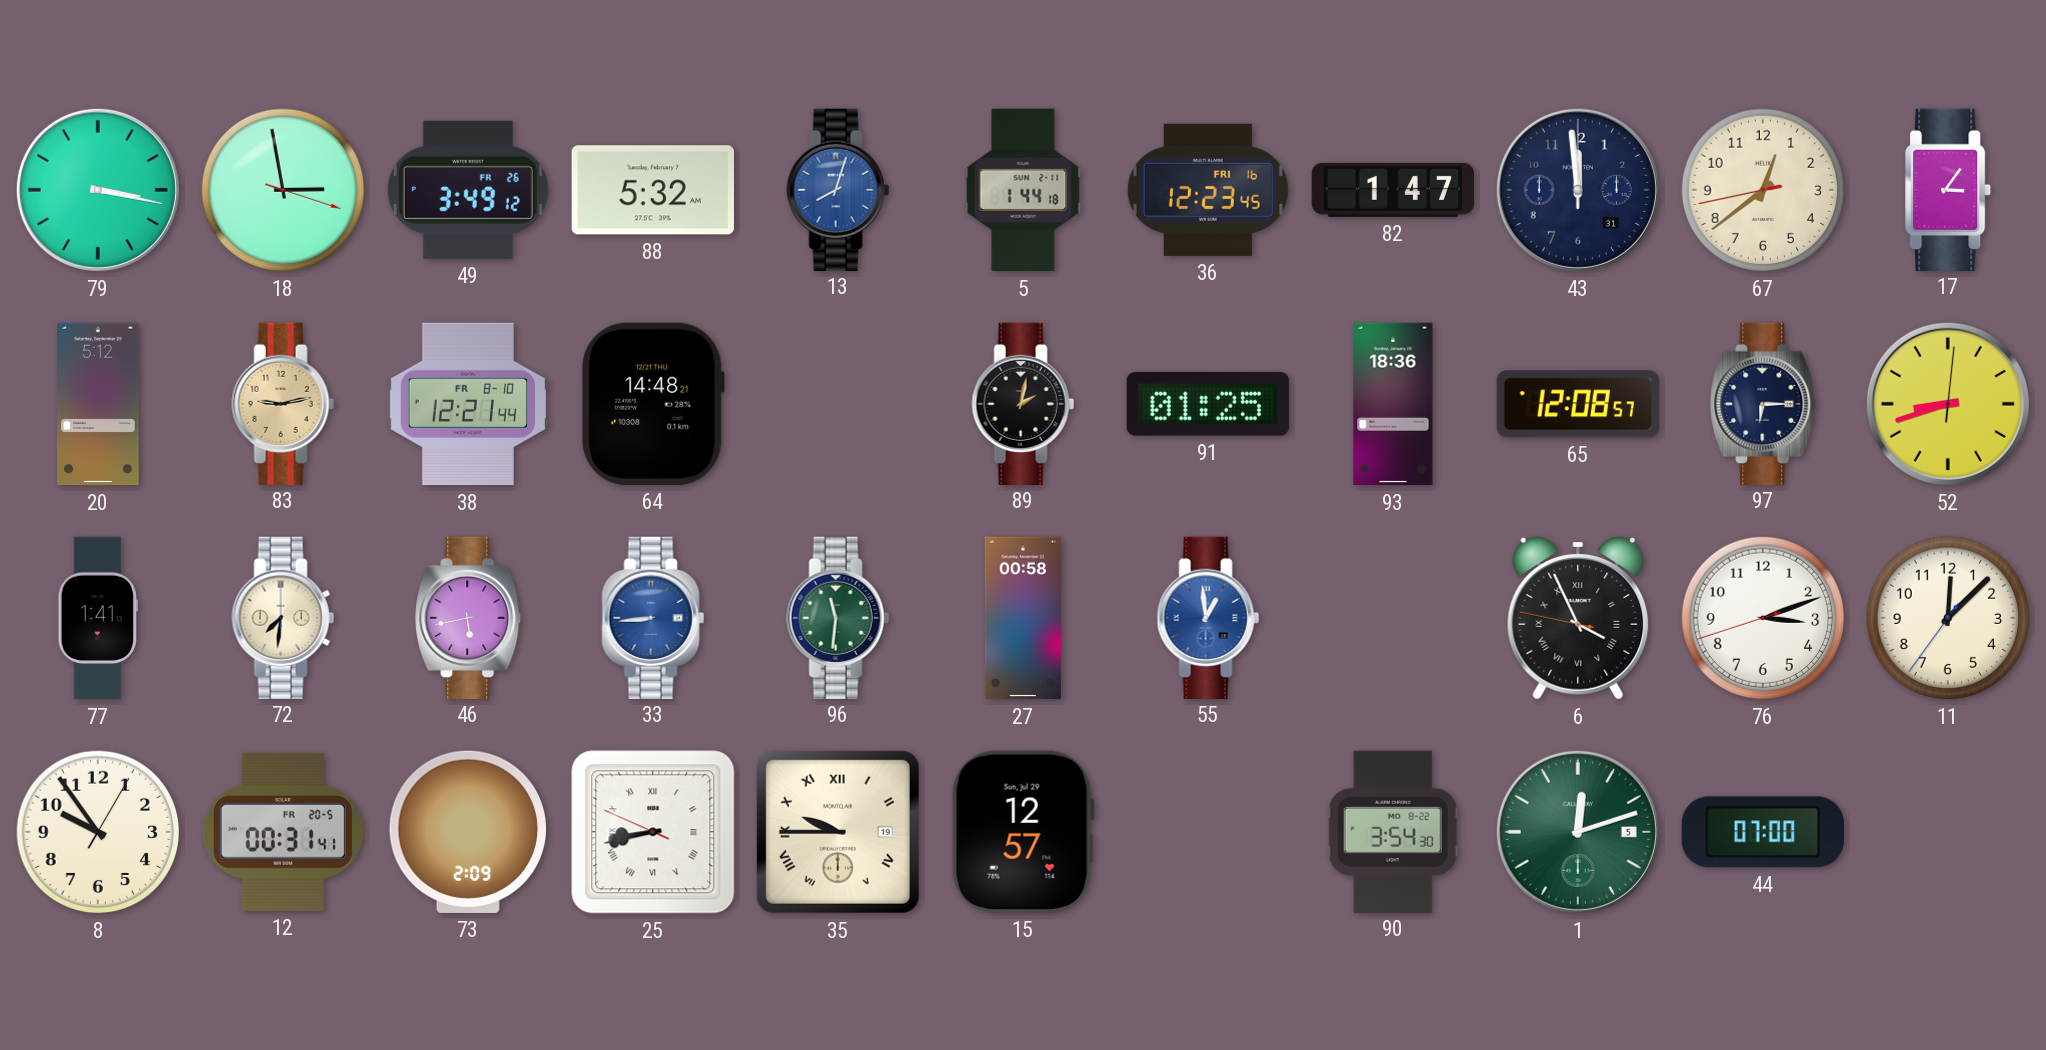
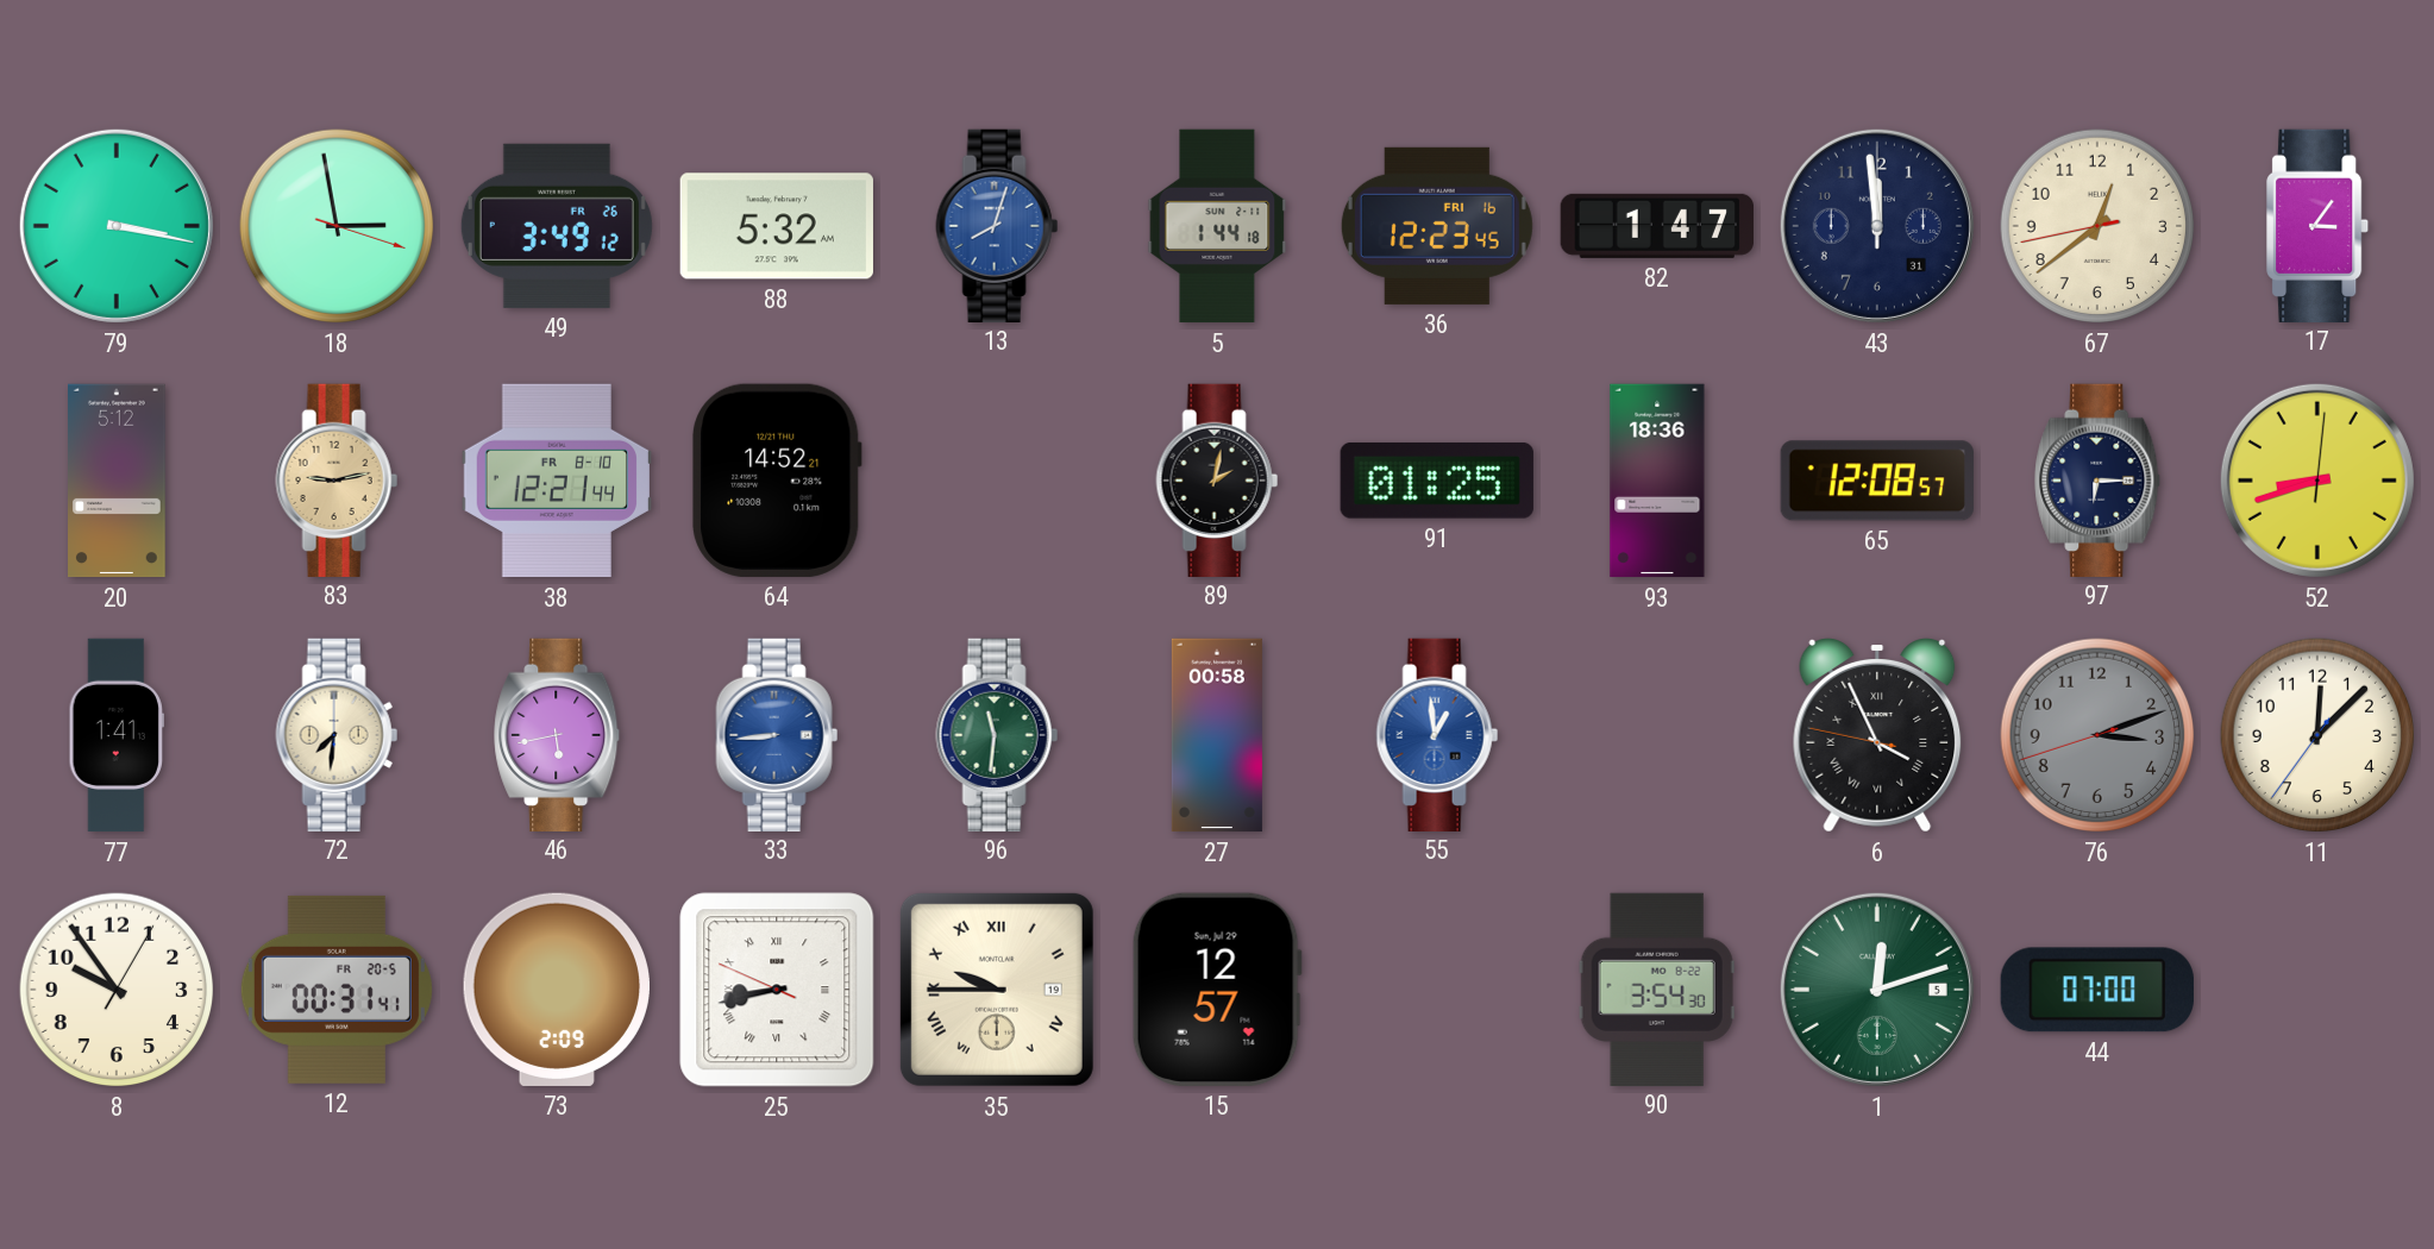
64: 14:48 -> 14:52 (778, 481)
76 dial: white -> grey (2097, 735)
